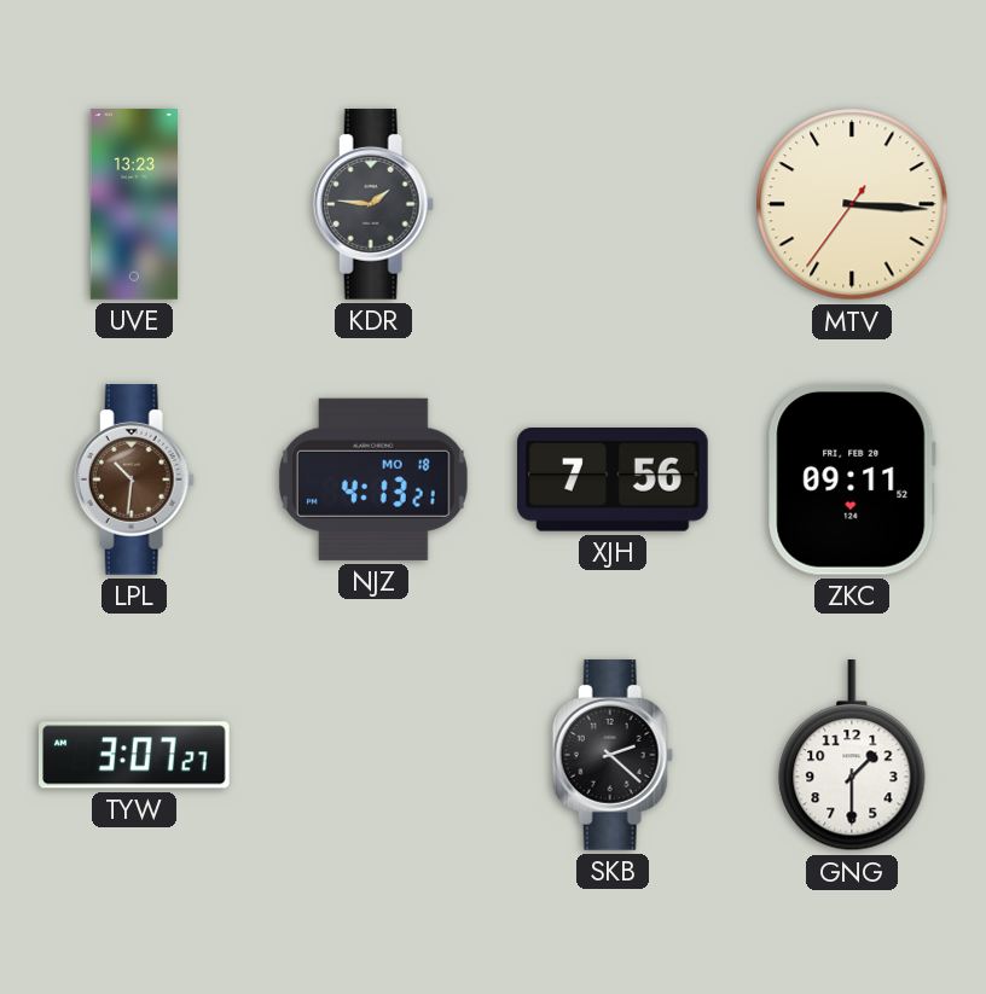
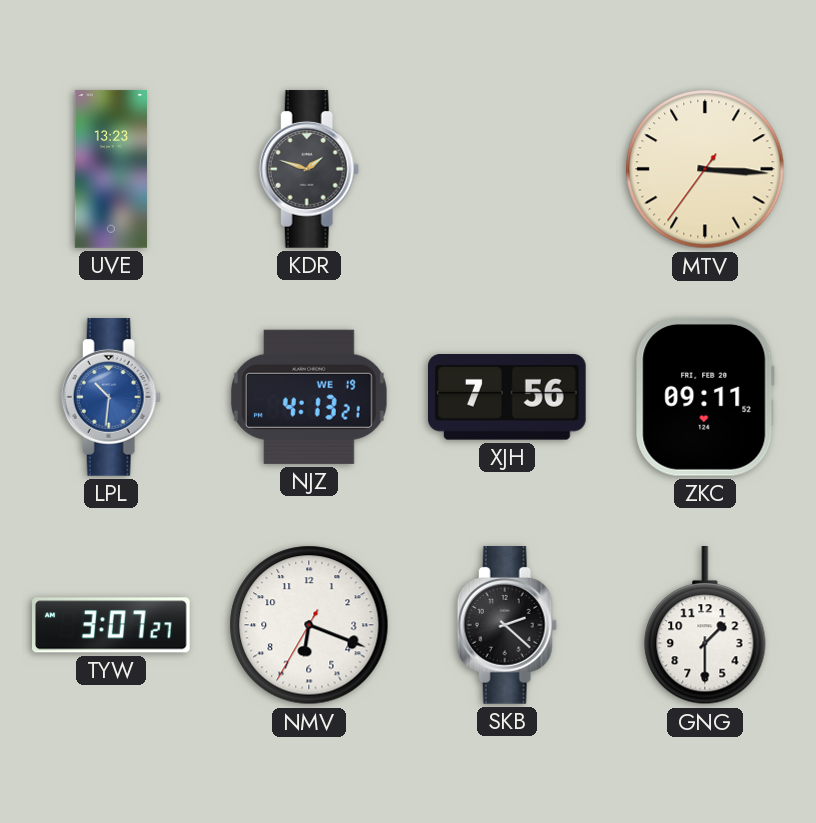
KDR: 1:46 -> 1:48 (309, 169)
LPL dial: brown -> blue (111, 397)
NJZ date: MO 18 -> WE 19 (309, 397)
NMV: none -> 6:18 (309, 625)
